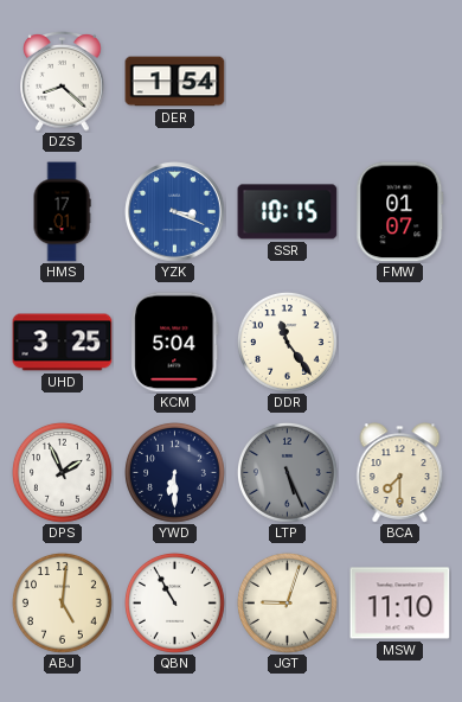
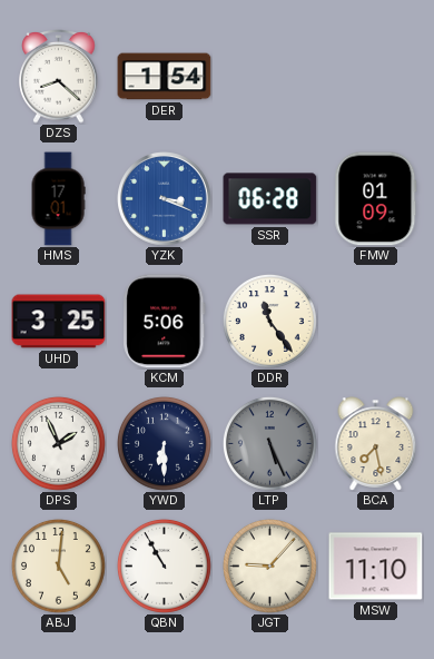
SSR: 10:15 -> 06:28 (270, 199)
FMW: 01:07 -> 01:09 (376, 199)
KCM: 5:04 -> 5:06 (165, 322)
BCA: 7:30 -> 7:28 (376, 444)
JGT: 9:03 -> 9:07 (270, 567)
